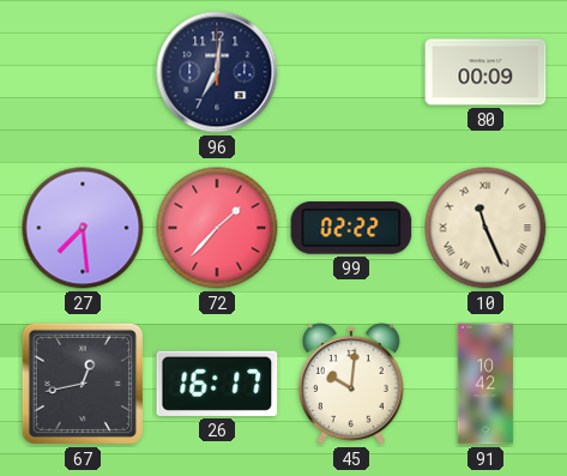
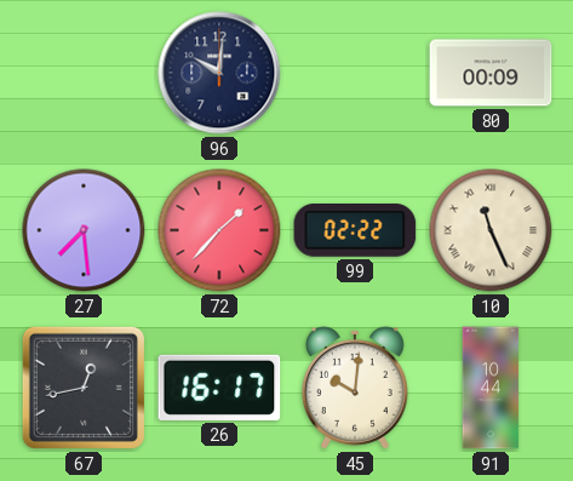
96: 7:01 -> 10:01 (219, 73)
91: 10:42 -> 10:44 (491, 388)
